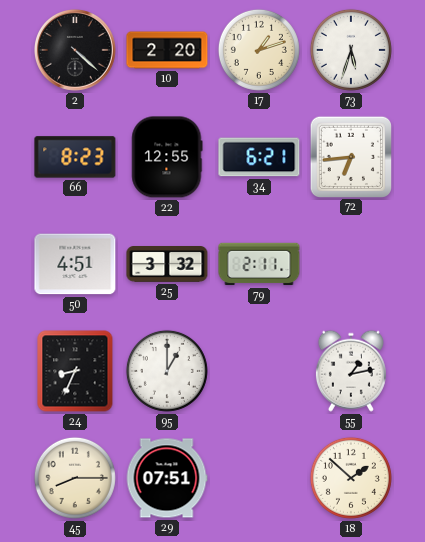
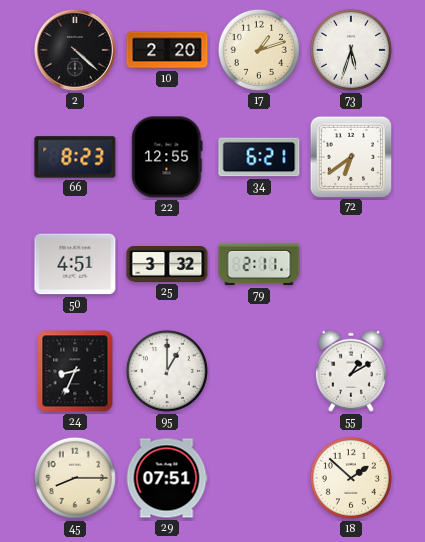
72: 6:44 -> 6:39 (350, 156)
55: 1:13 -> 1:10 (351, 371)
